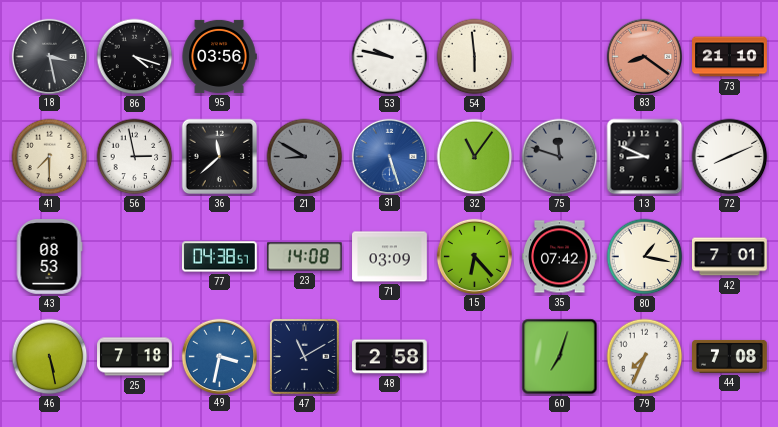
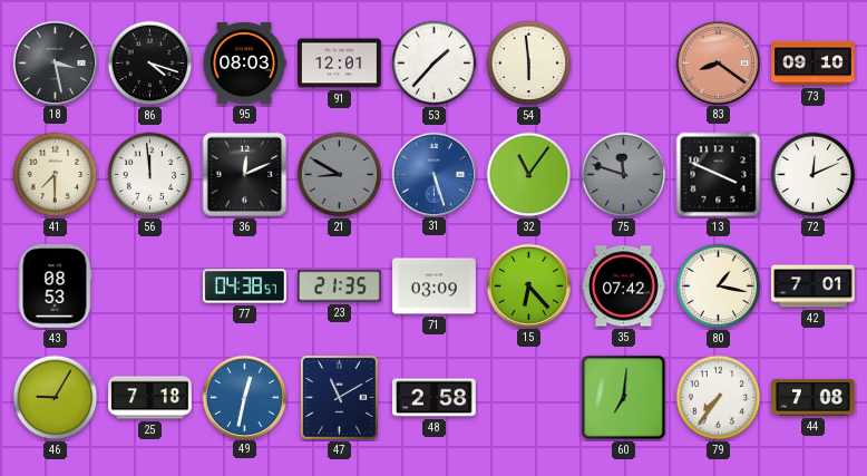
95: 03:56 -> 08:03 (244, 62)
91: none -> 12:01 (340, 64)
53: 9:47 -> 1:37 (435, 64)
73: 21:10 -> 09:10 (814, 64)
56: 2:58 -> 11:59 (150, 175)
36: 11:38 -> 12:11 (245, 175)
13: 8:49 -> 3:49 (719, 175)
72: 8:11 -> 12:11 (814, 175)
23: 14:08 -> 21:35 (340, 286)
46: 5:28 -> 9:05 (56, 398)
49: 3:32 -> 12:32 (244, 397)
60: 7:03 -> 7:01 (624, 398)
79: 7:34 -> 7:36 (719, 398)
